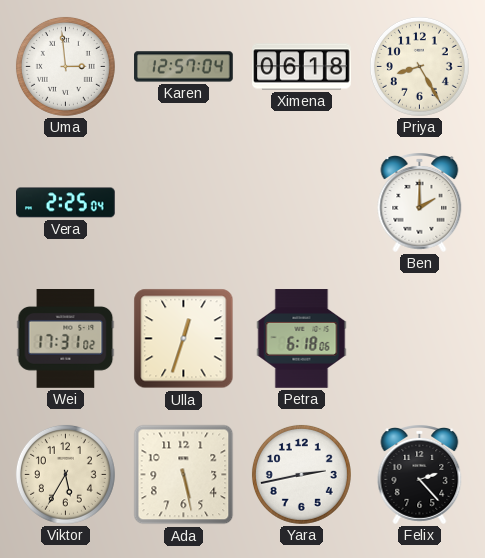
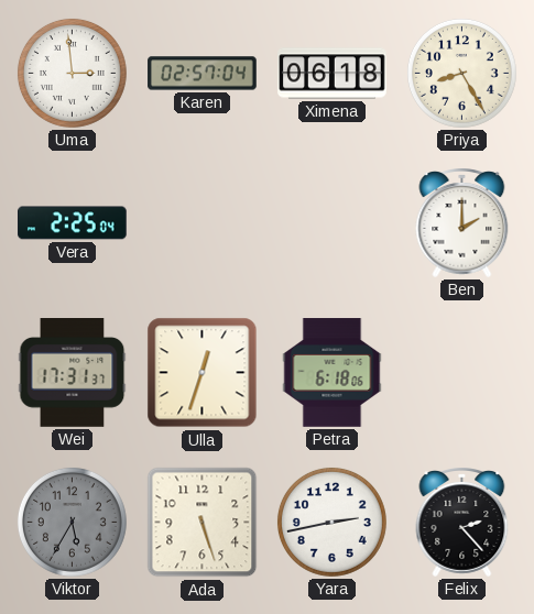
Karen: 12:57 -> 02:57 (203, 74)
Wei: 17:31:02 -> 17:31:37 (73, 373)
Viktor dial: cream -> grey (72, 522)
Ada: 5:28 -> 5:27 (203, 523)
